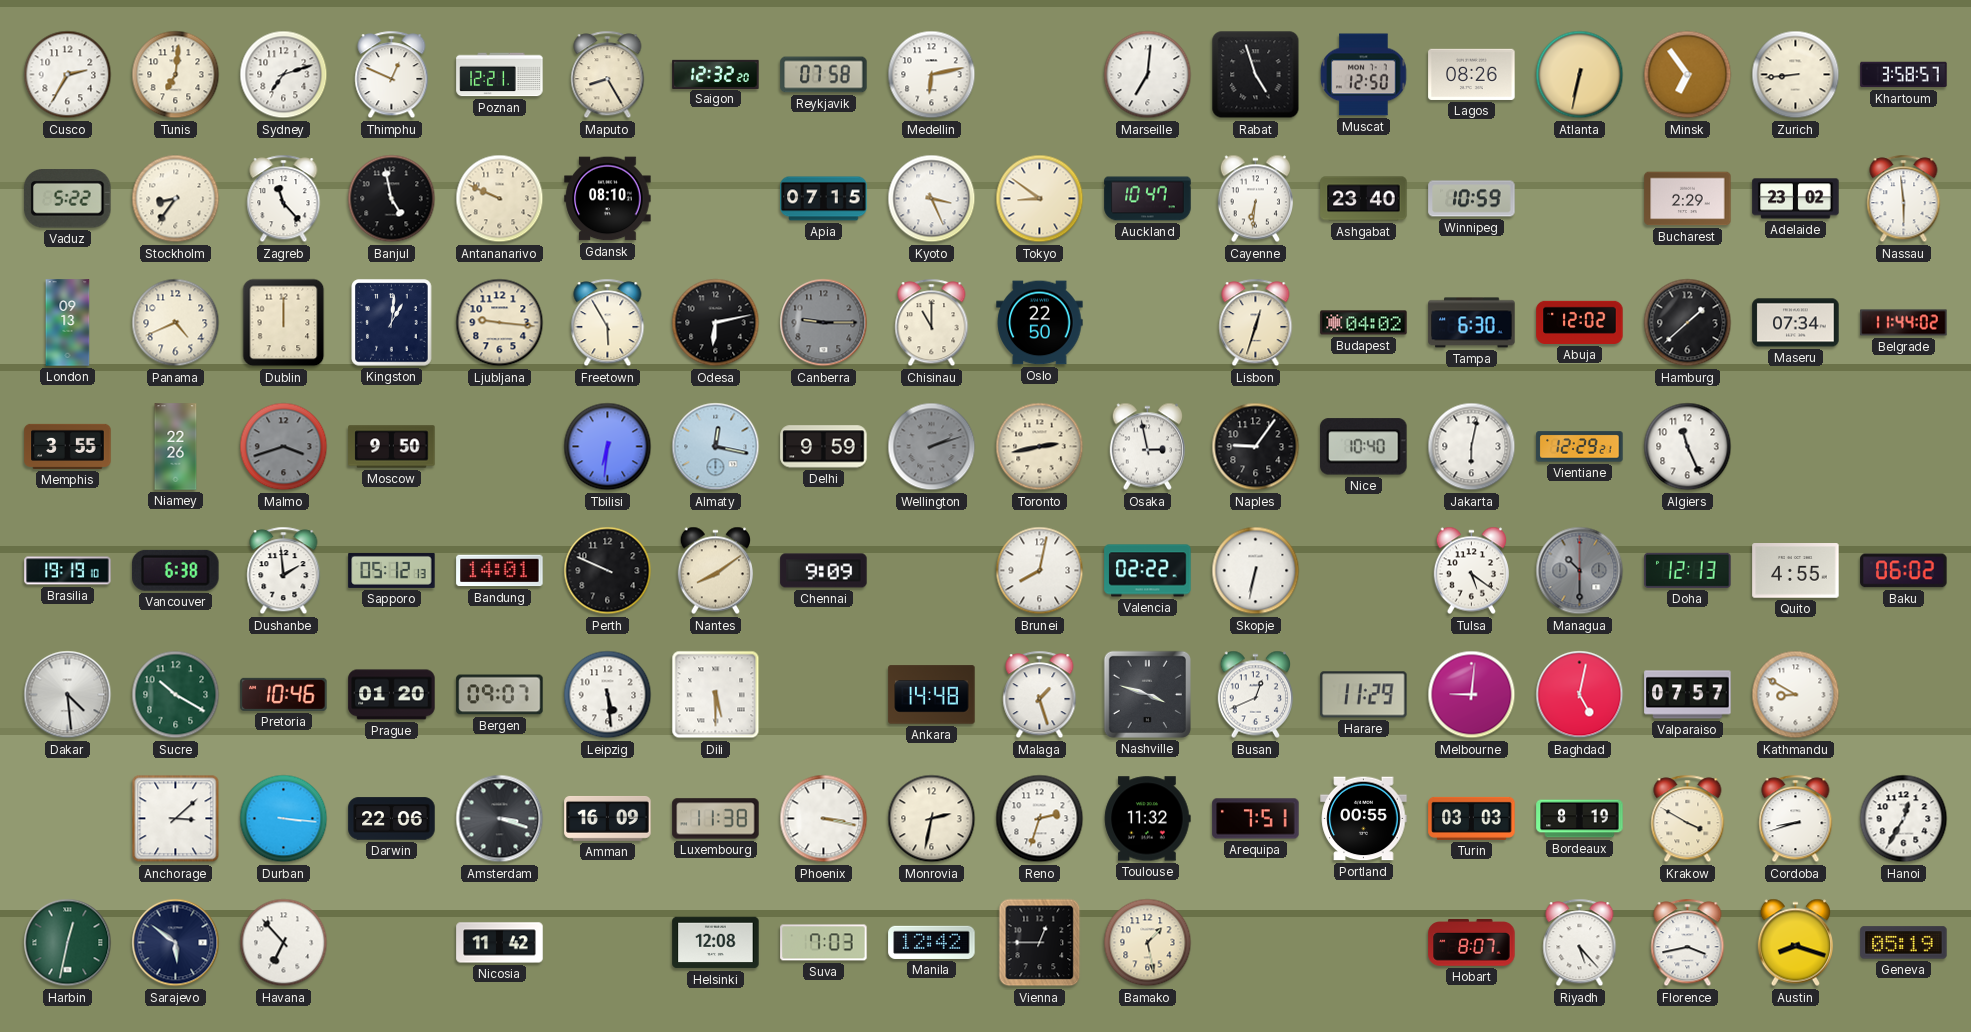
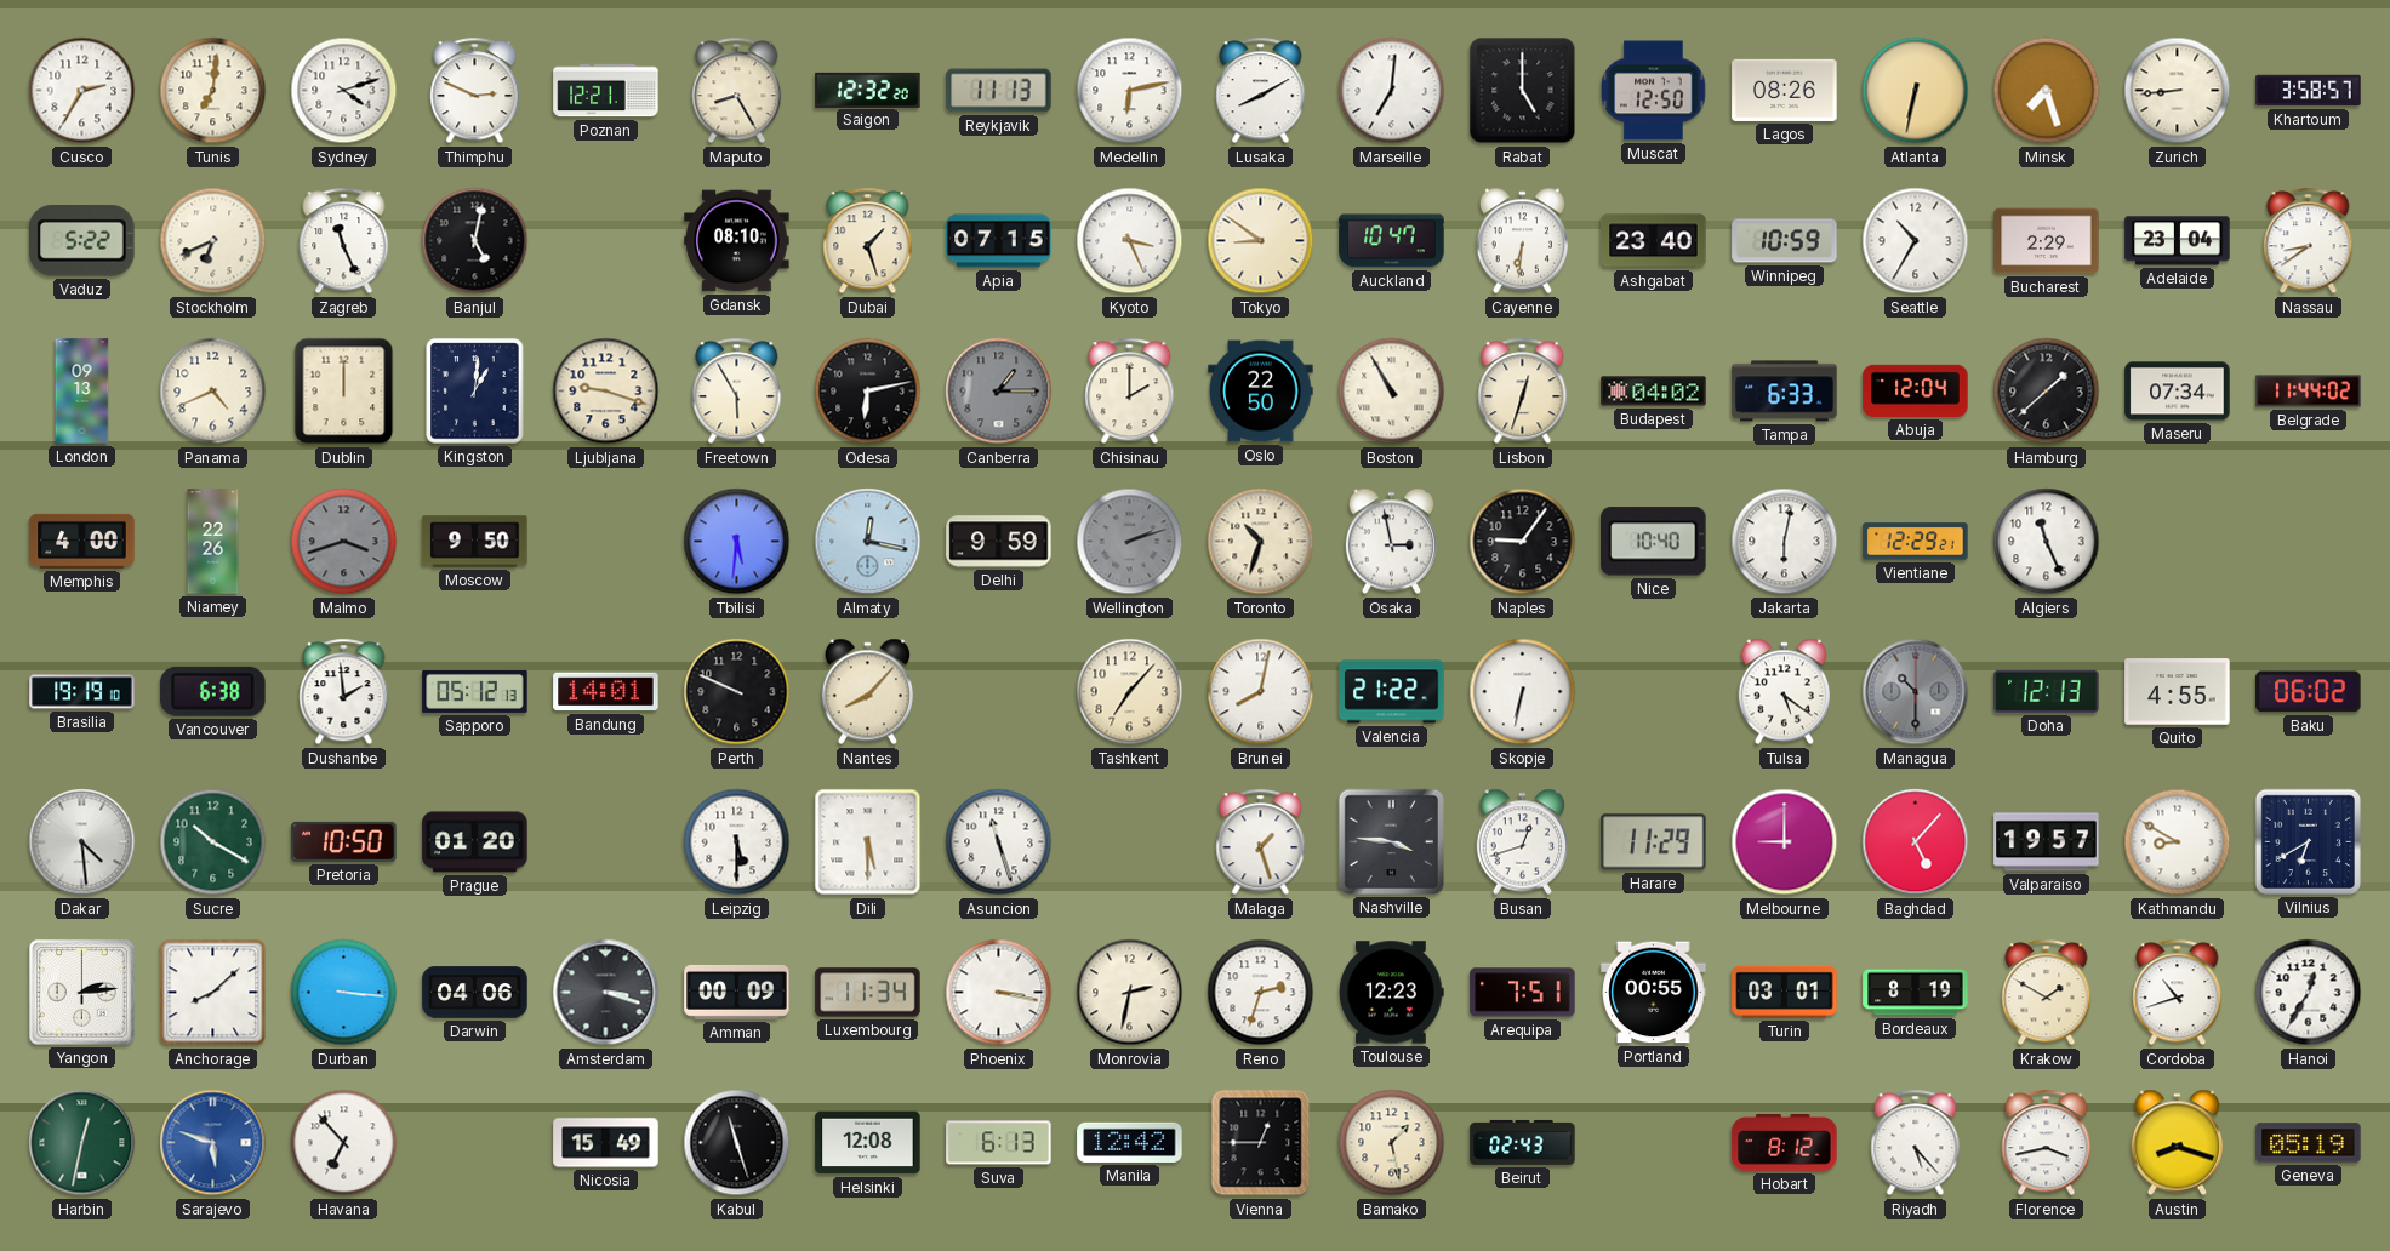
Sydney: 7:12 -> 4:12 (344, 91)
Thimphu: 12:49 -> 2:49 (475, 91)
Reykjavik: 07:58 -> 11:13 (999, 91)
Lusaka: none -> 8:10 (1261, 91)
Rabat: 4:57 -> 5:00 (1523, 91)
Minsk: 6:54 -> 7:27 (2047, 91)
Stockholm: 8:36 -> 6:41 (213, 241)
Zagreb: 11:23 -> 11:26 (344, 241)
Banjul: 4:58 -> 5:02 (475, 241)
Antananarivo: 9:49 -> none (500, 199)
Dubai: none -> 1:27 (868, 241)
Seattle: none -> 10:35 (1916, 241)
Adelaide: 23:02 -> 23:04 (2178, 241)
Nassau: 5:59 -> 8:39 (2309, 241)
Ljubljana: 9:16 -> 9:18 (606, 392)
Canberra: 9:15 -> 1:15 (999, 392)
Chisinau: 11:00 -> 2:00 (1130, 392)
Boston: none -> 10:55 (1392, 392)
Tampa: 6:30 -> 6:33 (1785, 392)
Abuja: 12:02 -> 12:04 (1916, 390)
Memphis: 3:55 -> 4:00 (82, 541)
Tbilisi: 6:31 -> 5:31 (737, 542)
Toronto: 2:43 -> 10:33 (1261, 542)
Nantes: 8:09 -> 8:07 (867, 692)
Chennai: 9:09 -> none (824, 571)
Tashkent: none -> 7:07 (1130, 692)
Valencia: 02:22 -> 21:22 (1392, 692)
Pretoria: 10:46 -> 10:50 (344, 841)
Bergen: 09:07 -> none (500, 695)
Leipzig: 5:29 -> 5:30 (737, 842)
Asuncion: none -> 11:27 (999, 842)
Ankara: 14:48 -> none (932, 695)
Nashville: 3:48 -> 3:46 (1391, 841)
Busan: 12:41 -> 12:42 (1522, 842)
Melbourne: 9:01 -> 9:00 (1785, 842)
Baghdad: 5:02 -> 5:07 (1916, 842)
Valparaiso: 07:57 -> 19:57 (2047, 842)
Vilnius: none -> 6:40 (2308, 841)
Yangon: none -> 2:14 (82, 993)
Anchorage: 3:08 -> 8:08 (213, 993)
Darwin: 22:06 -> 04:06 (475, 993)
Amman: 16:09 -> 00:09 (737, 993)
Luxembourg: 11:38 -> 11:34 (868, 993)
Toulouse: 11:32 -> 12:23 (1392, 993)
Turin: 03:03 -> 03:01 (1785, 992)
Krakow: 3:50 -> 1:50 (2047, 993)
Cordoba: 8:42 -> 10:42 (2178, 993)
Sarajevo: 5:51 -> 5:48 (213, 1143)
Sarajevo dial: navy -> blue (213, 1143)
Nicosia: 11:42 -> 15:49 (606, 1143)
Kabul: none -> 11:27 (737, 1143)
Suva: 7:03 -> 6:13 (999, 1143)
Beirut: none -> 02:43 (1523, 1142)
Hobart: 8:07 -> 8:12 (1785, 1143)
